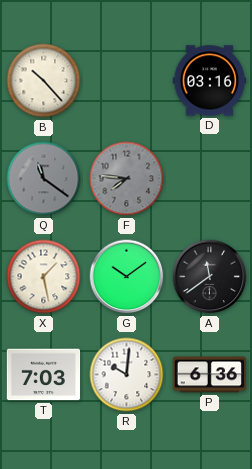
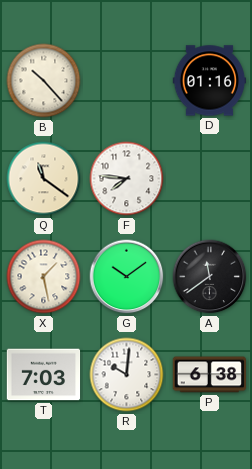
D: 03:16 -> 01:16 (210, 81)
Q dial: grey -> cream (44, 179)
F dial: grey -> white (127, 179)
P: 6:36 -> 6:38 (210, 375)
